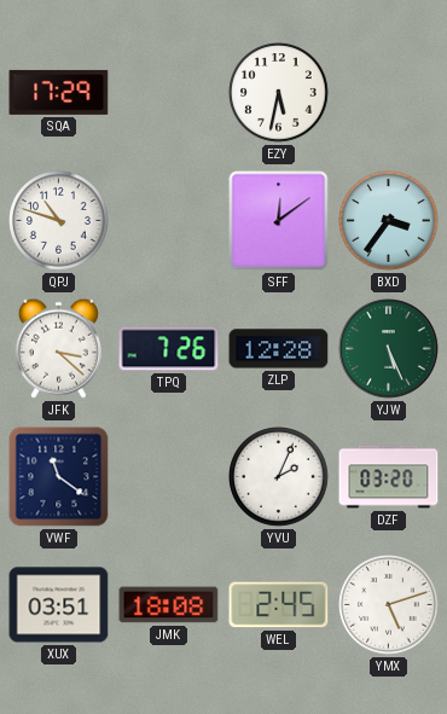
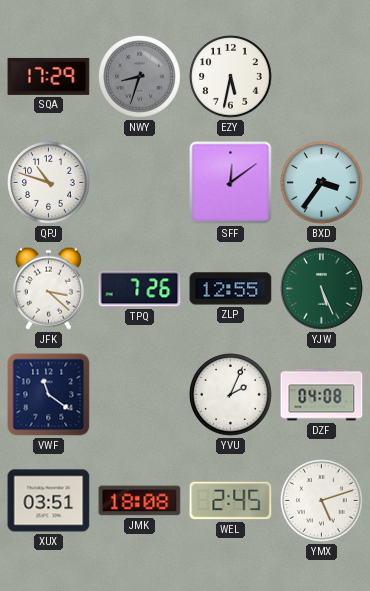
NWY: none -> 8:33 (140, 77)
ZLP: 12:28 -> 12:55 (231, 289)
DZF: 03:20 -> 04:08 (322, 395)
